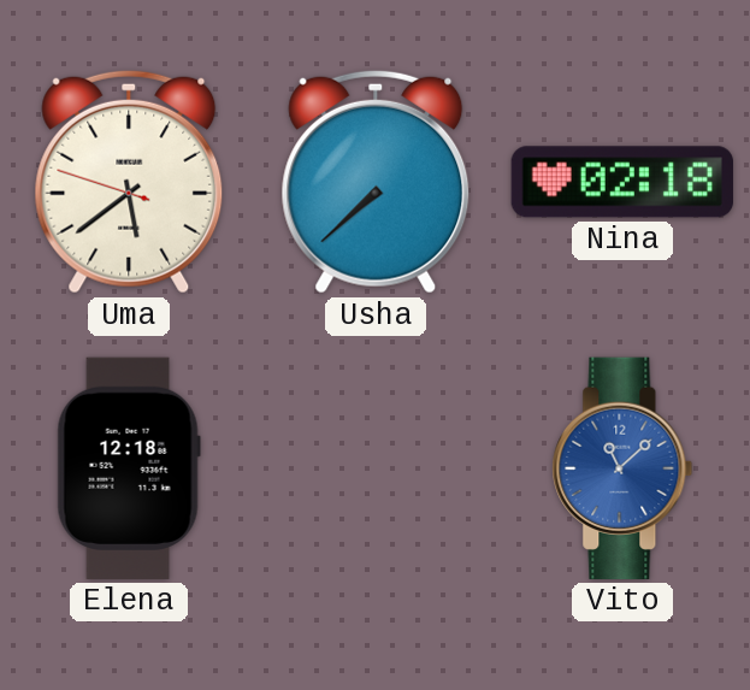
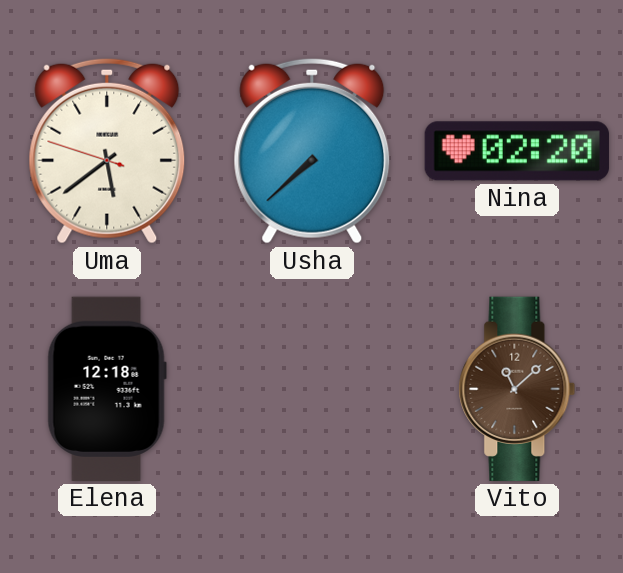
Nina: 02:18 -> 02:20 (517, 151)
Vito dial: blue -> brown (517, 389)
